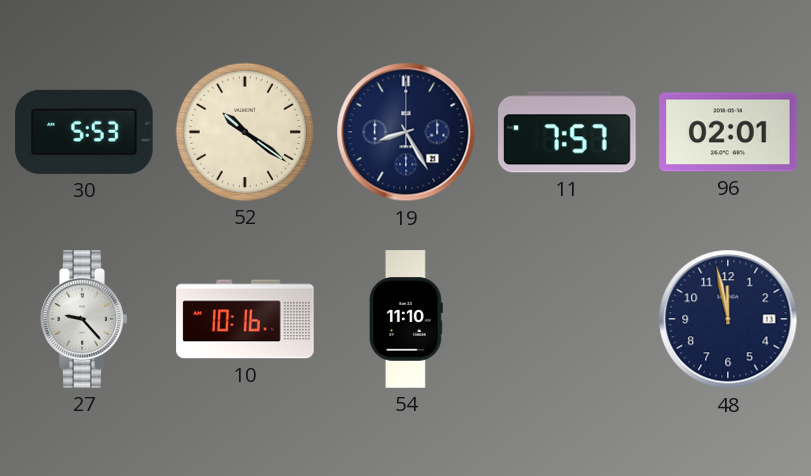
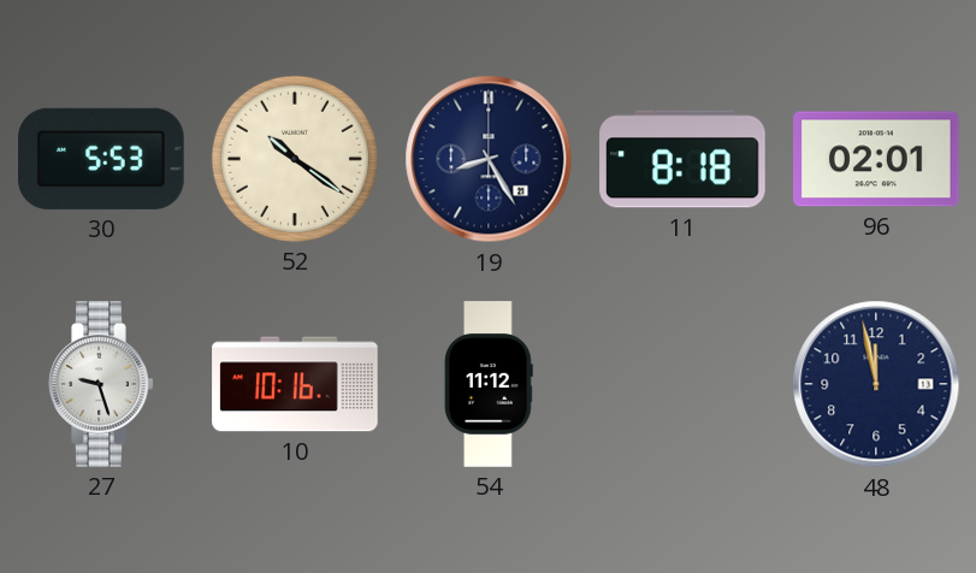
11: 7:57 -> 8:18 (682, 159)
27: 9:23 -> 9:27 (101, 384)
54: 11:10 -> 11:12 (490, 384)
